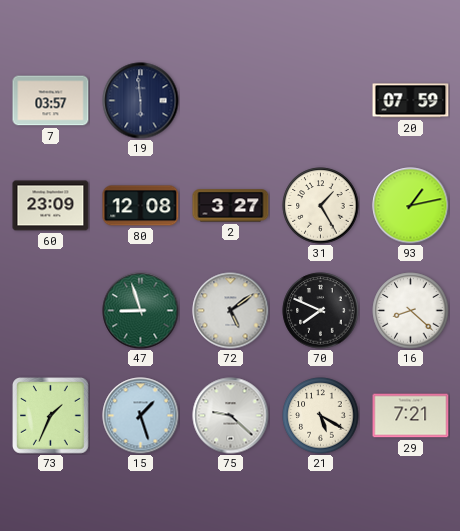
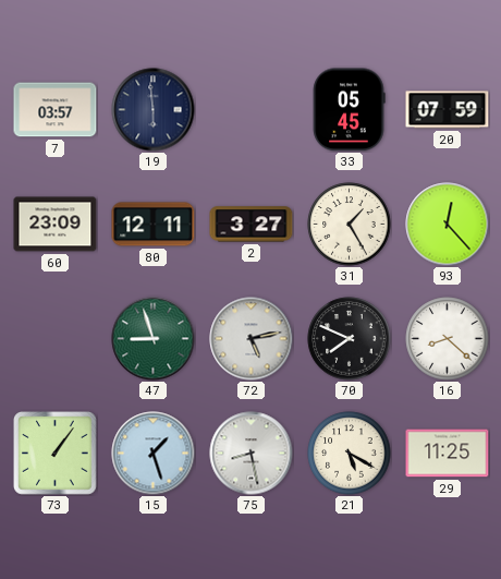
33: none -> 05:45 (349, 110)
80: 12:08 -> 12:11 (154, 225)
93: 1:13 -> 12:23 (448, 225)
72: 5:09 -> 5:13 (252, 339)
73: 1:34 -> 1:06 (56, 454)
75: 9:22 -> 8:28 (252, 454)
29: 7:21 -> 11:25 (448, 454)
